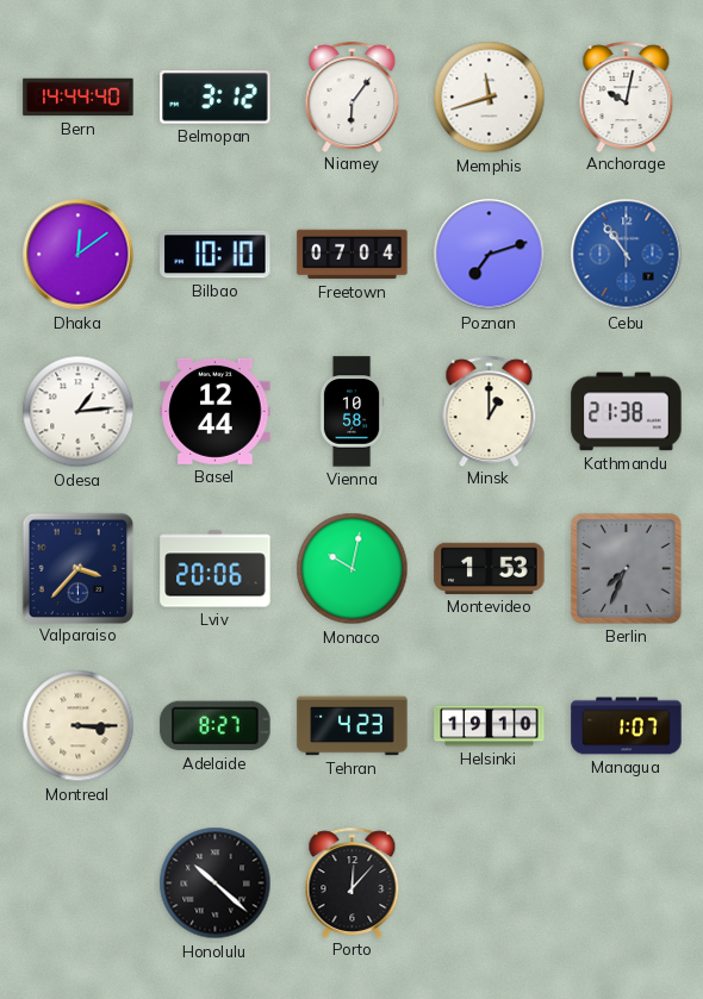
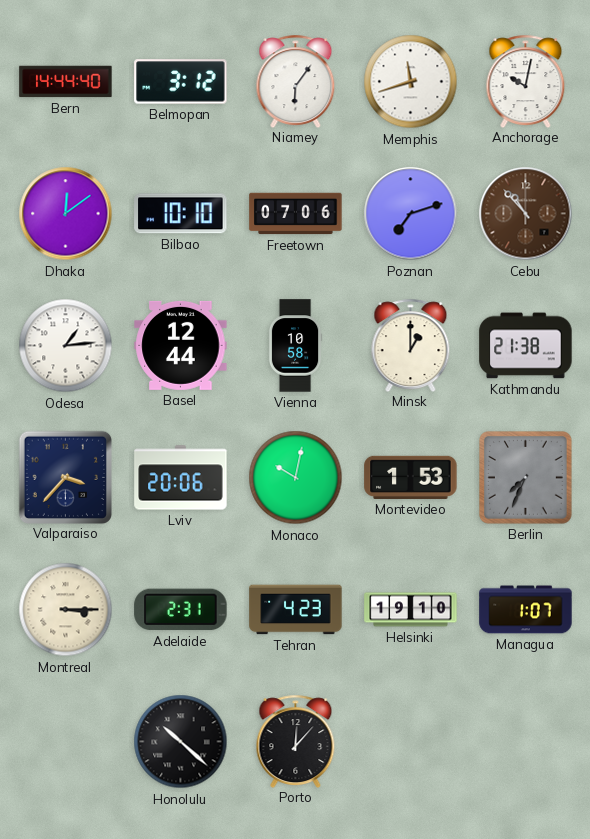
Freetown: 07:04 -> 07:06 (296, 214)
Cebu: 10:54 -> 10:53 (526, 214)
Cebu dial: blue -> brown (526, 214)
Adelaide: 8:27 -> 2:31 (181, 610)
